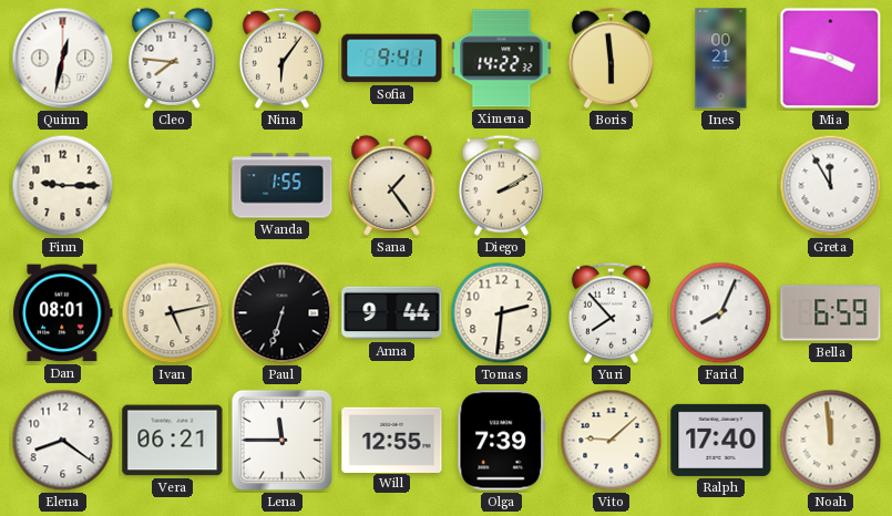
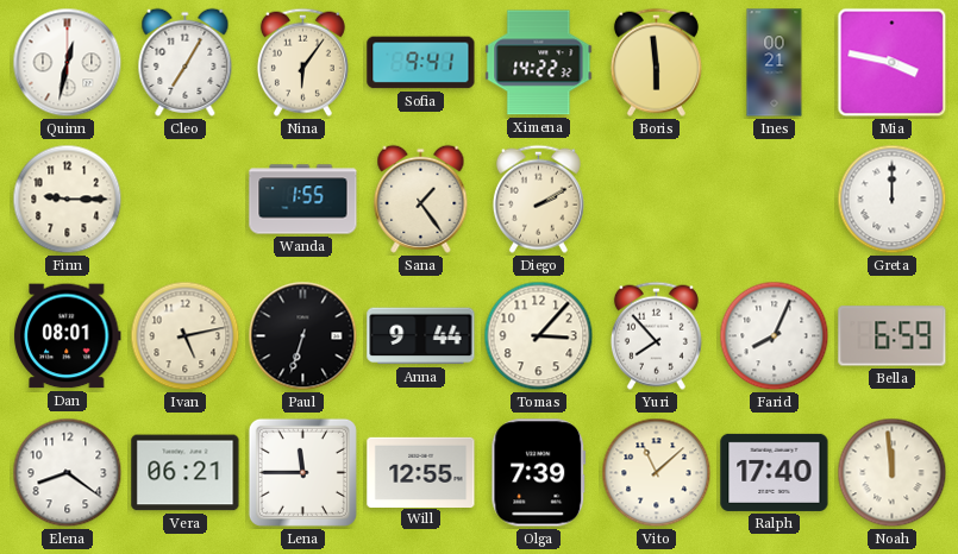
Cleo: 7:46 -> 7:05 (186, 62)
Greta: 11:55 -> 12:00 (893, 200)
Tomas: 2:31 -> 3:07 (539, 336)
Vito: 9:08 -> 11:08 (657, 473)
